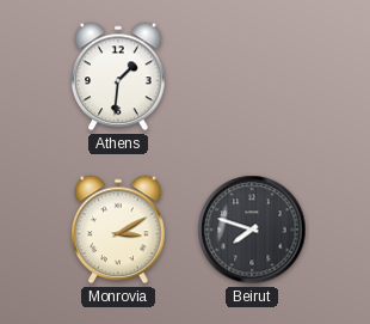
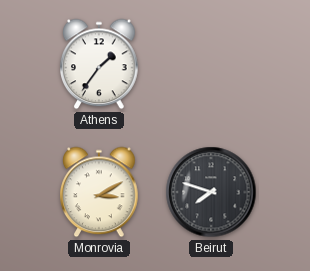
Athens: 1:31 -> 1:36 (99, 64)
